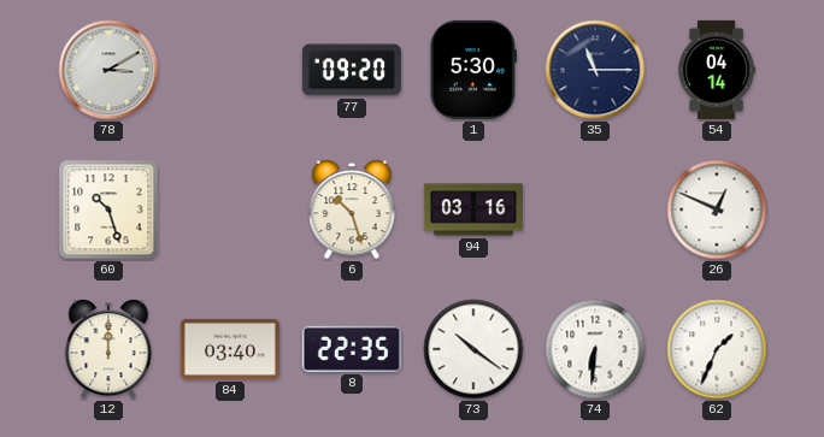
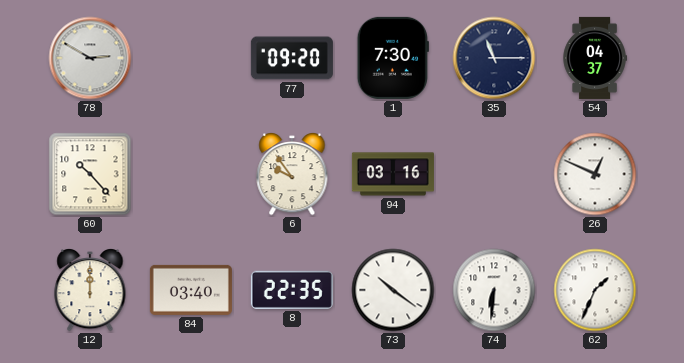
78: 3:10 -> 2:50 (90, 58)
1: 5:30 -> 7:30 (393, 58)
54: 04:14 -> 04:37 (595, 58)
60: 10:27 -> 10:23 (90, 174)
6: 10:27 -> 9:54 (292, 175)
